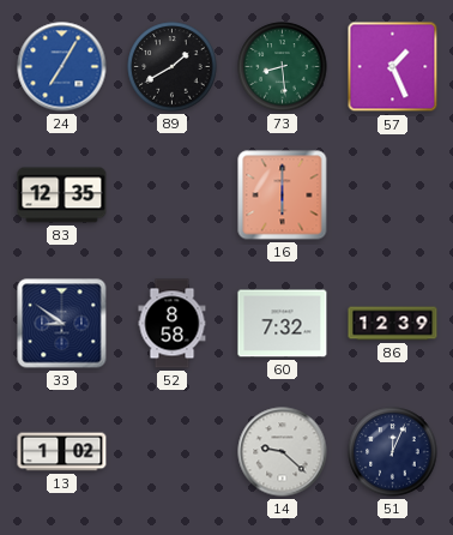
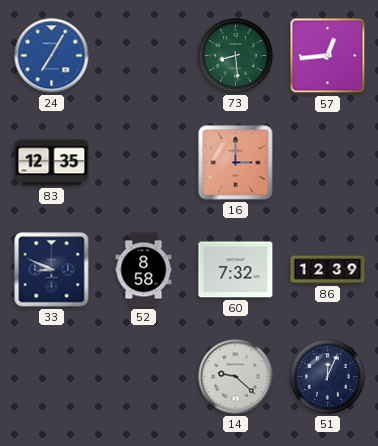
89: 1:40 -> none (173, 67)
57: 1:26 -> 12:44 (328, 56)
16: 6:00 -> 3:00 (236, 163)
33: 8:51 -> 8:49 (52, 270)
13: 1:02 -> none (62, 452)
